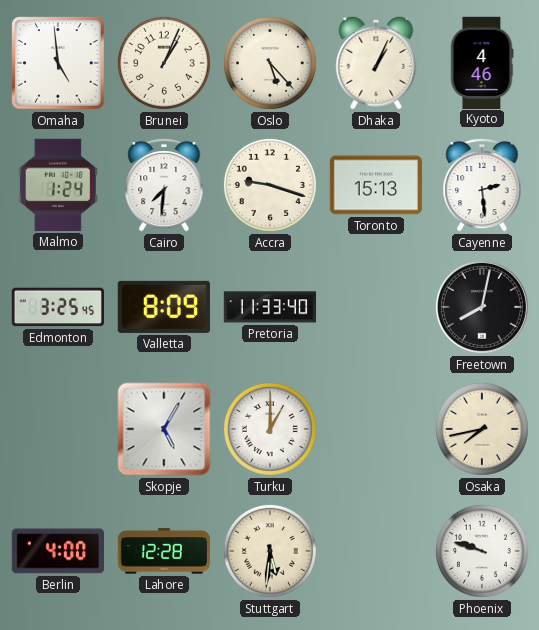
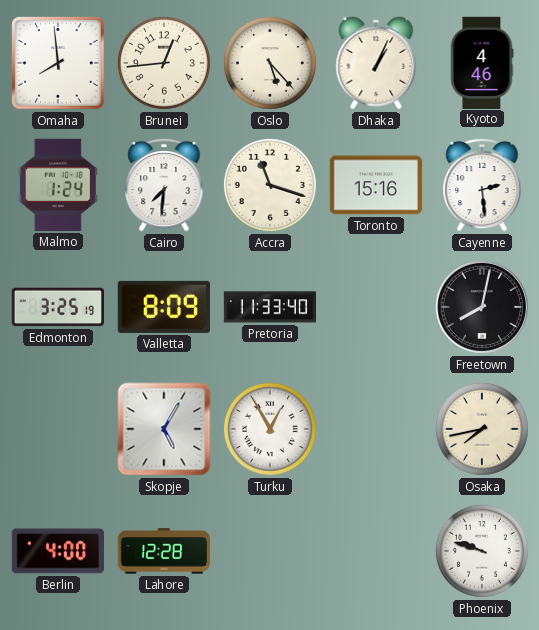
Omaha: 4:59 -> 7:59 (58, 63)
Brunei: 1:04 -> 12:44 (164, 63)
Accra: 9:18 -> 11:18 (270, 185)
Toronto: 15:13 -> 15:16 (375, 185)
Edmonton: 3:25:45 -> 3:25:19 (57, 307)
Turku: 1:00 -> 12:55 (270, 429)
Stuttgart: 5:31 -> none (270, 551)
